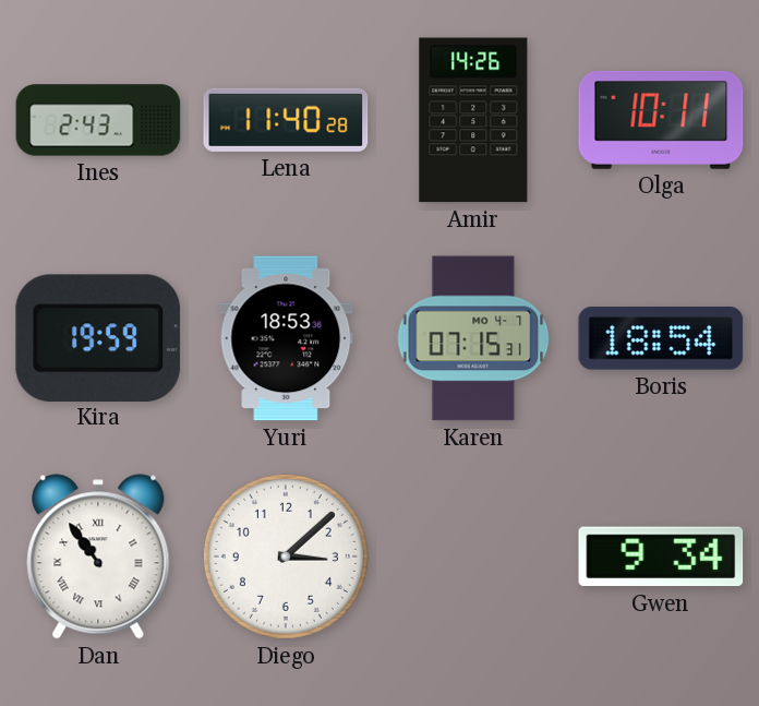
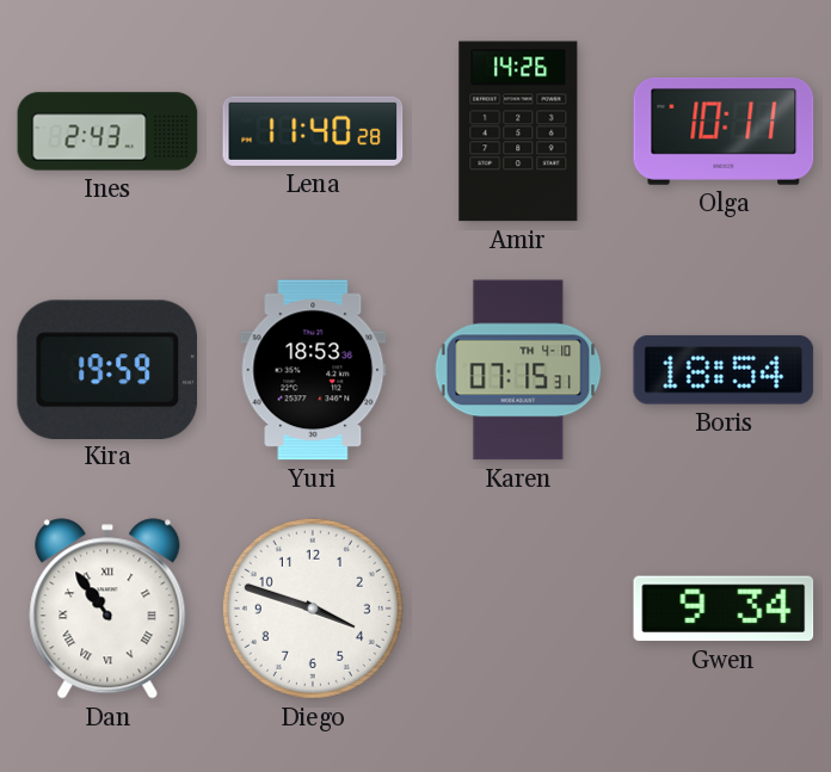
Karen date: MO 4-7 -> TH 4-10 (518, 370)
Diego: 3:08 -> 3:48 (313, 609)
